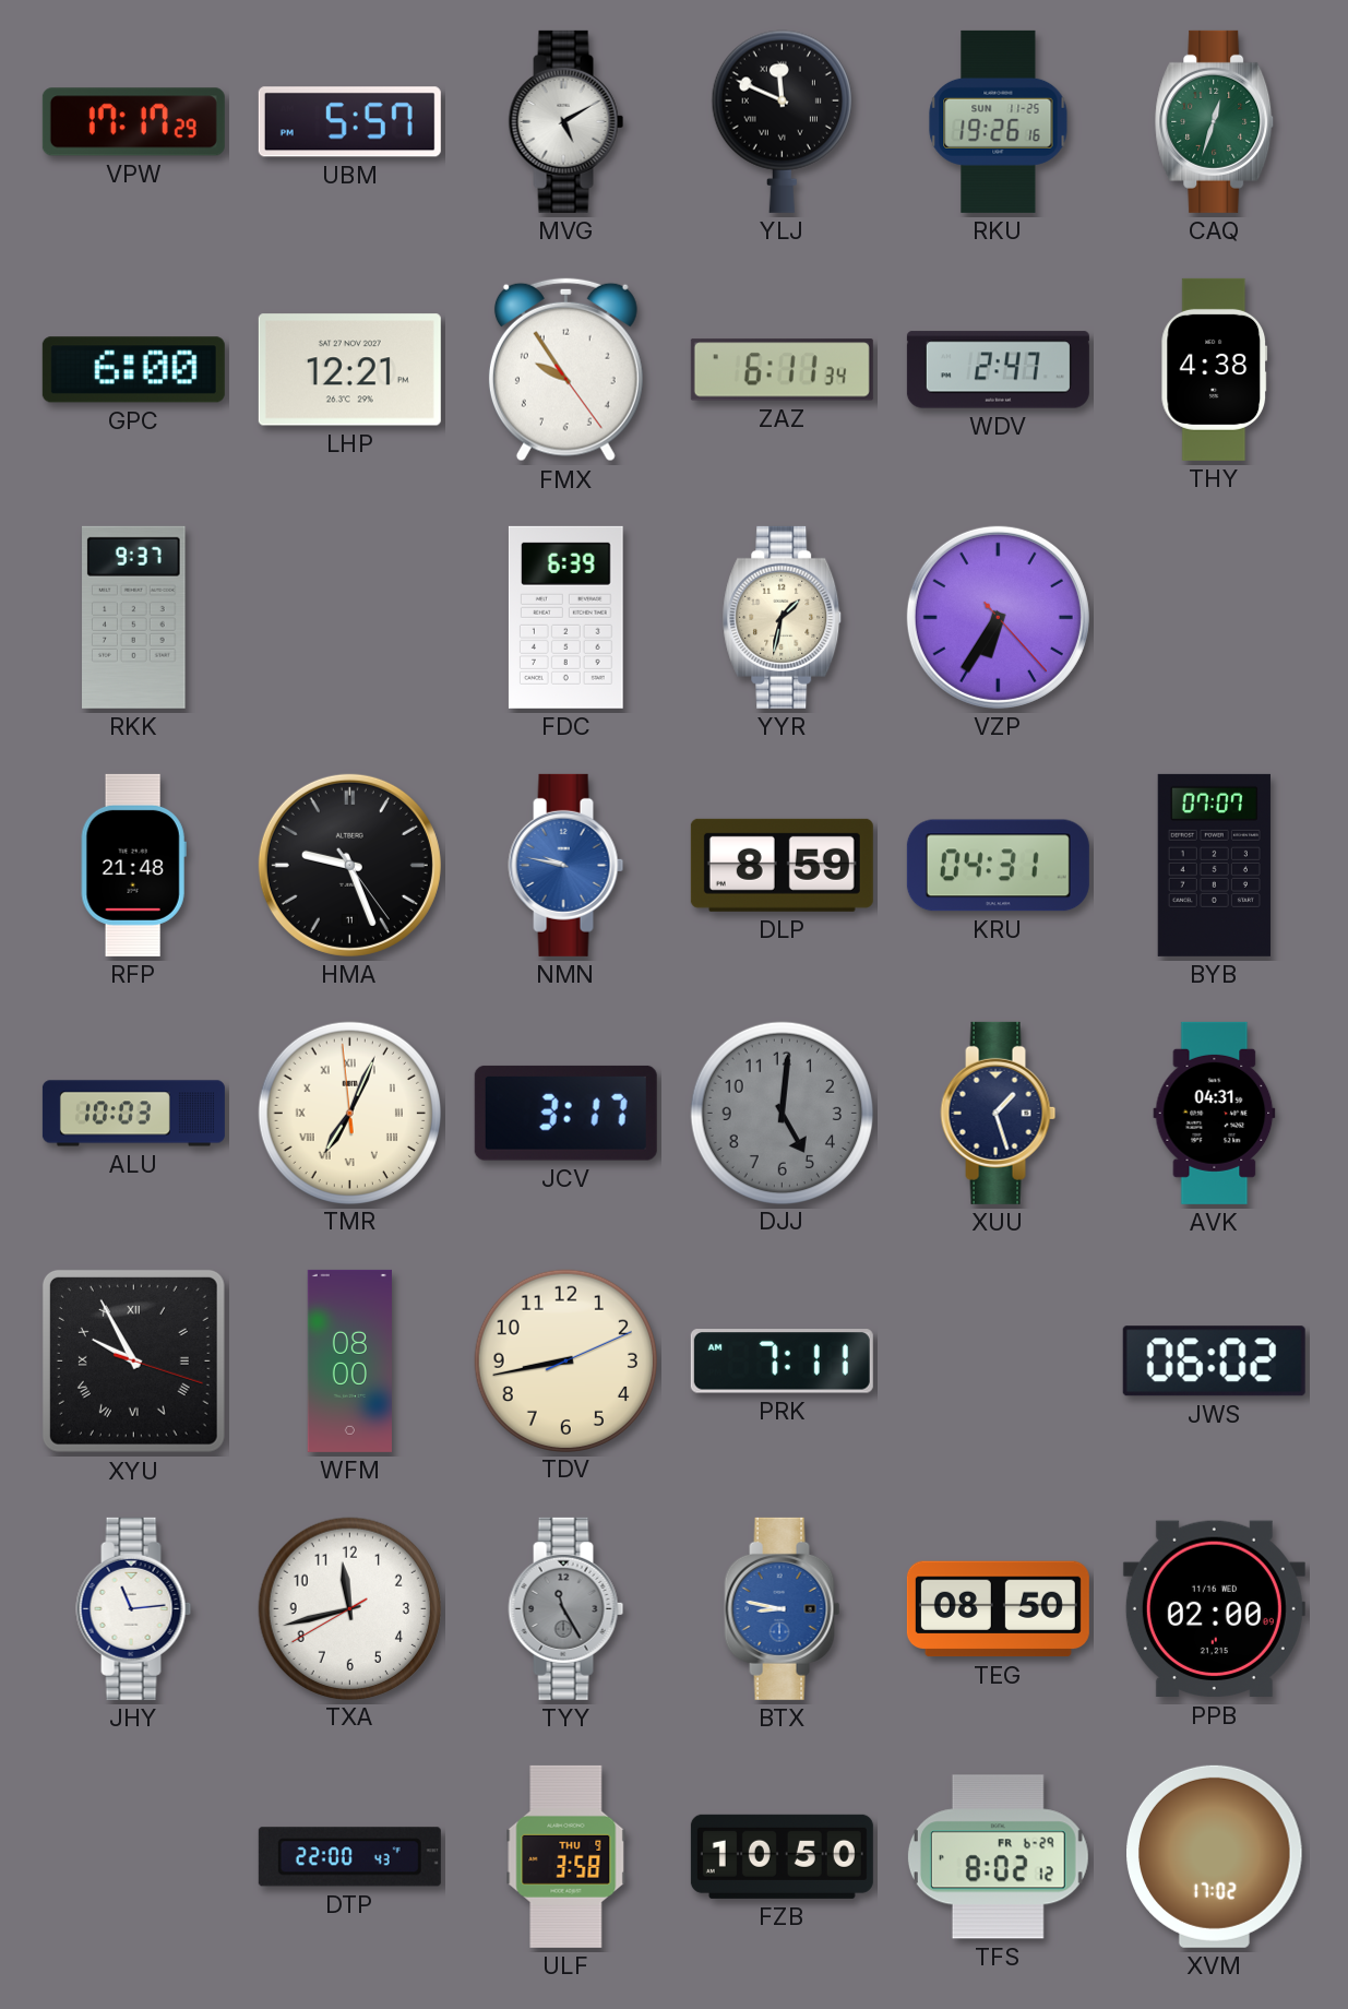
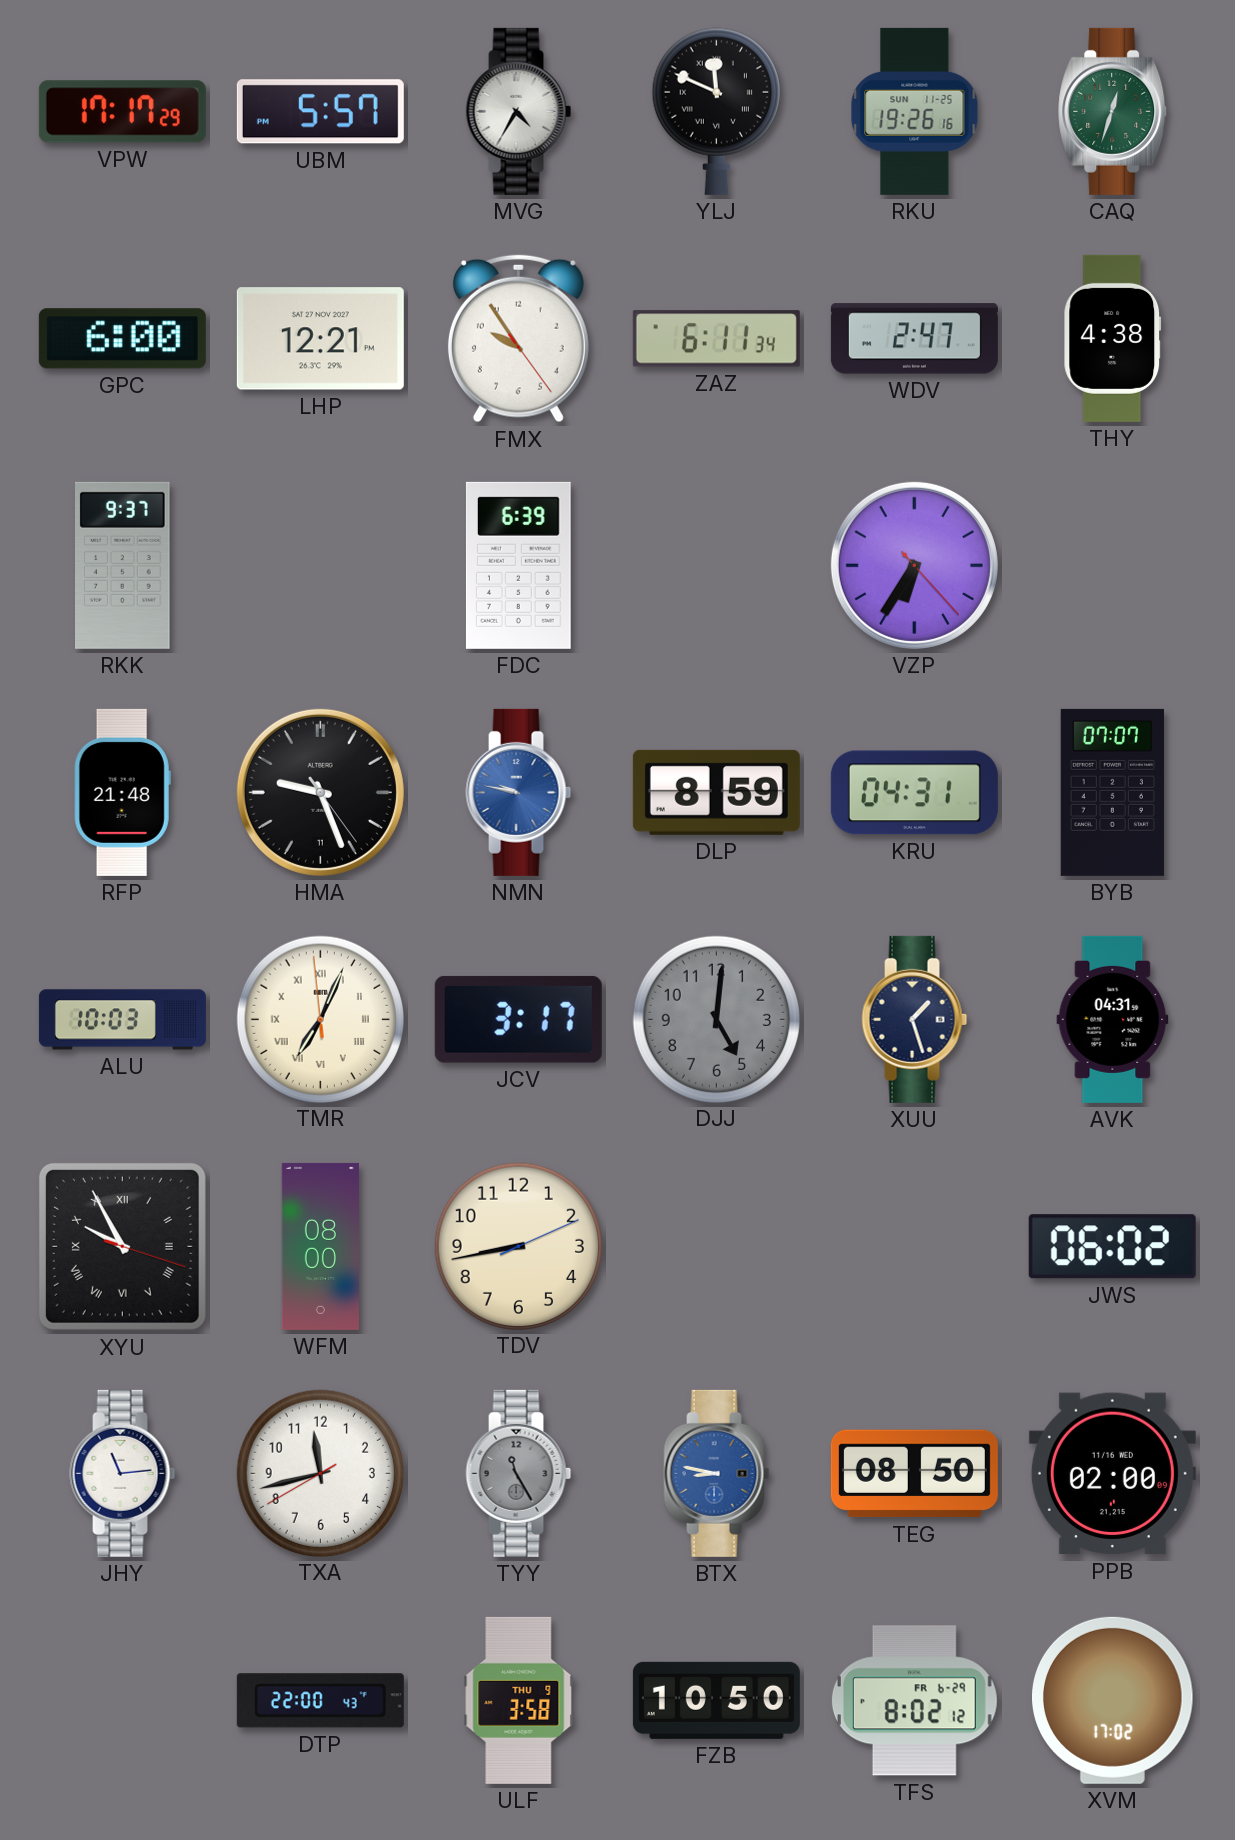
MVG: 5:10 -> 4:35 (519, 111)
YYR: 1:32 -> none (783, 617)
PRK: 7:11 -> none (782, 1362)
